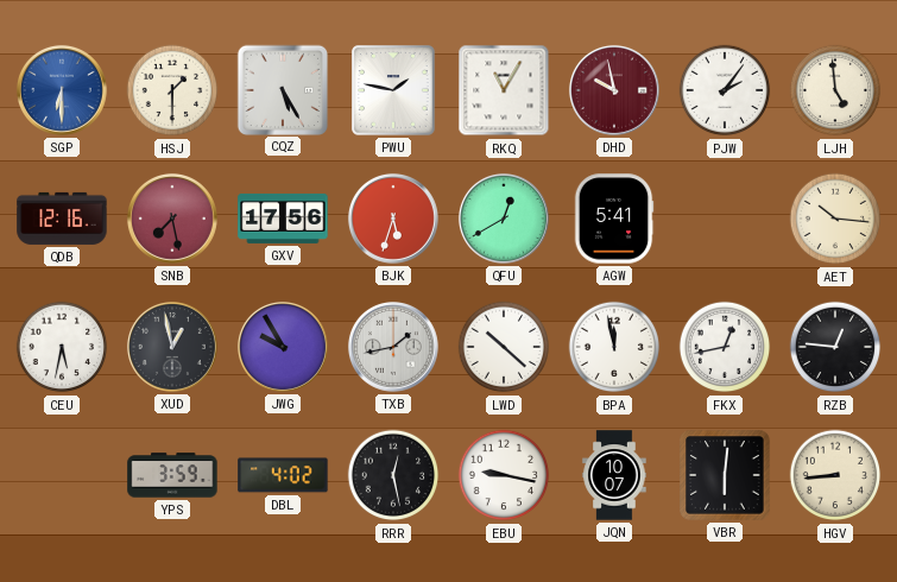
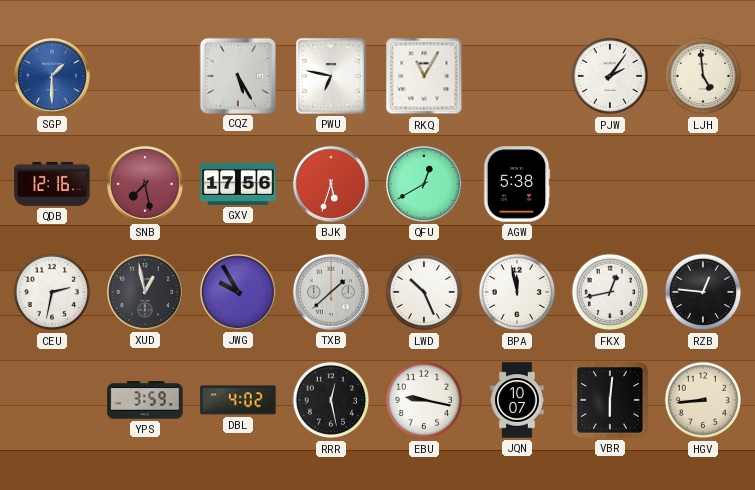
SGP: 6:30 -> 1:30 (52, 76)
HSJ: 1:30 -> none (172, 90)
PWU: 1:47 -> 6:47 (331, 76)
DHD: 9:58 -> none (614, 90)
AGW: 5:41 -> 5:38 (517, 184)
AET: 10:16 -> none (835, 219)
CEU: 5:32 -> 2:32 (52, 292)
TXB: 1:43 -> 1:38 (331, 292)
LWD: 10:22 -> 10:26 (424, 292)
